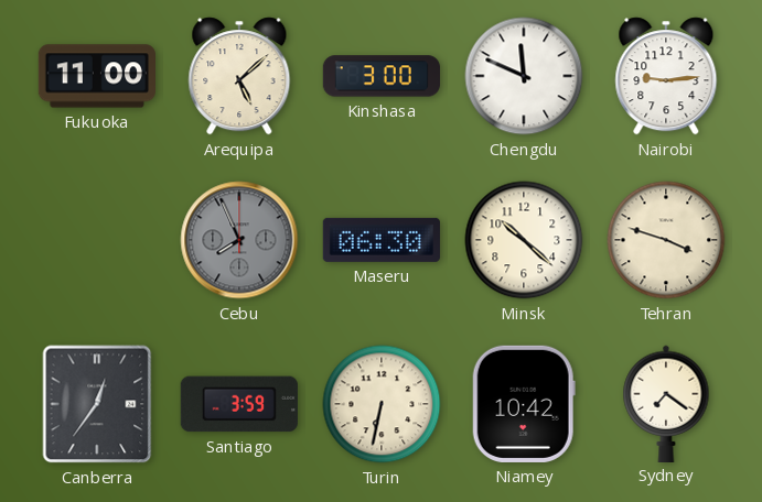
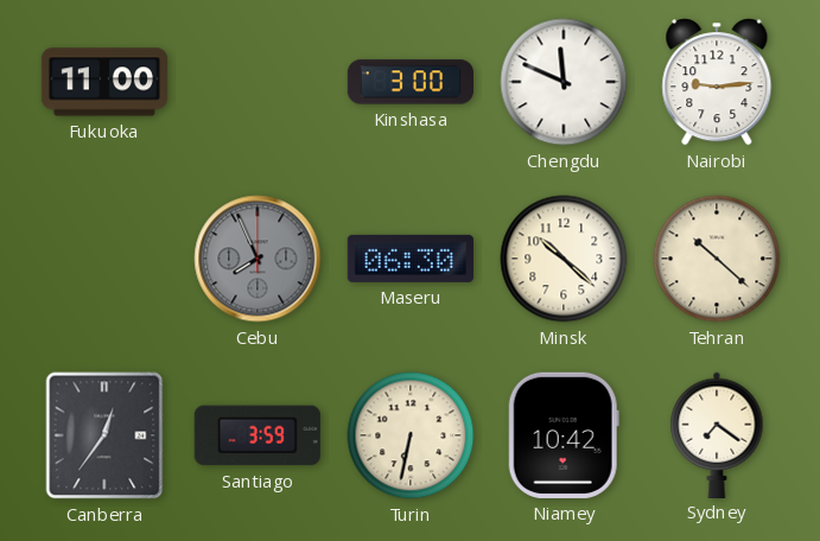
Arequipa: 5:08 -> none (239, 76)
Tehran: 3:48 -> 10:22 (717, 259)
